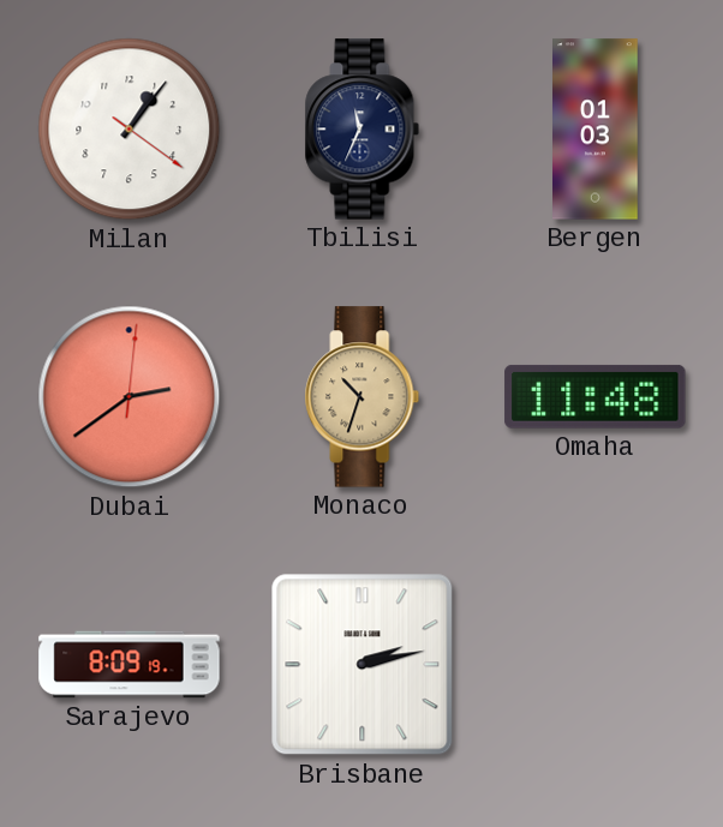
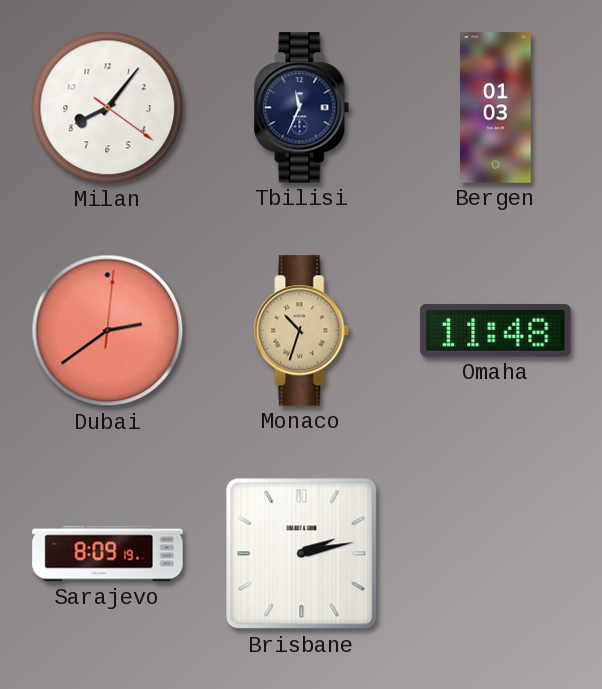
Milan: 1:06 -> 8:06 (108, 108)
